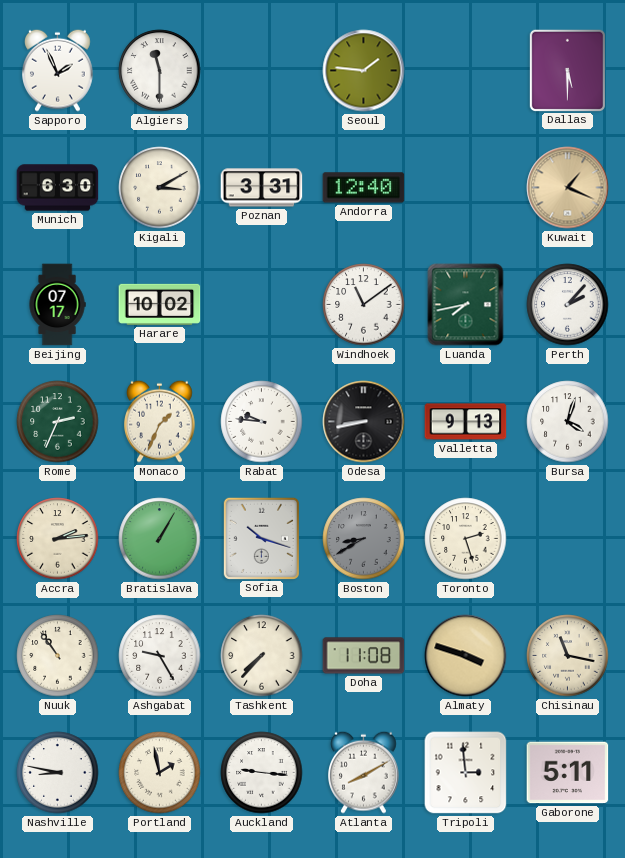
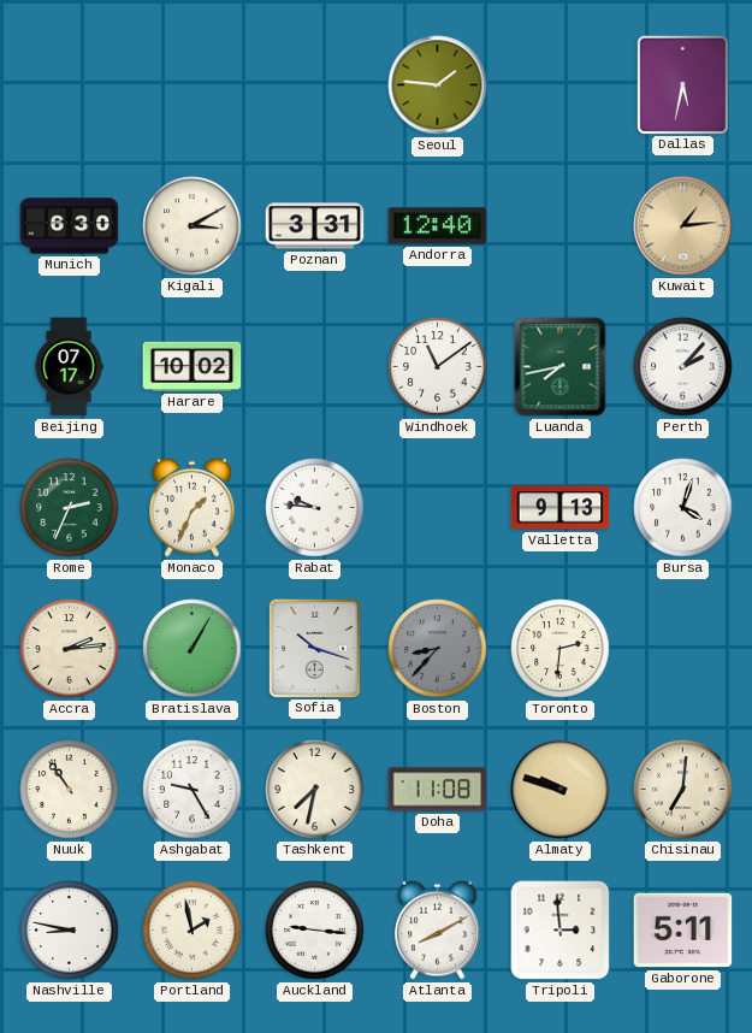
Sapporo: 1:56 -> none (58, 70)
Algiers: 11:30 -> none (160, 71)
Dallas: 5:30 -> 5:32 (682, 84)
Kuwait: 1:19 -> 1:14 (683, 226)
Odesa: 8:43 -> none (364, 422)
Boston: 8:40 -> 8:37 (438, 649)
Toronto: 2:27 -> 2:31 (561, 649)
Tashkent: 7:37 -> 7:32 (315, 790)
Almaty: 3:48 -> 9:48 (561, 790)
Chisinau: 11:17 -> 7:01 (683, 790)
